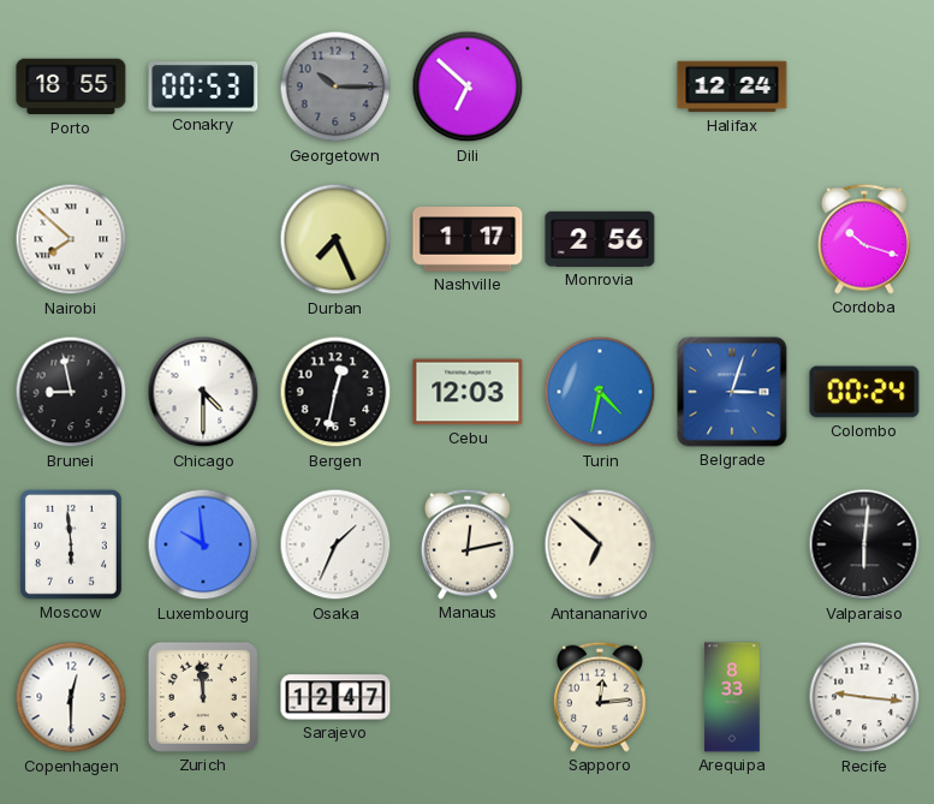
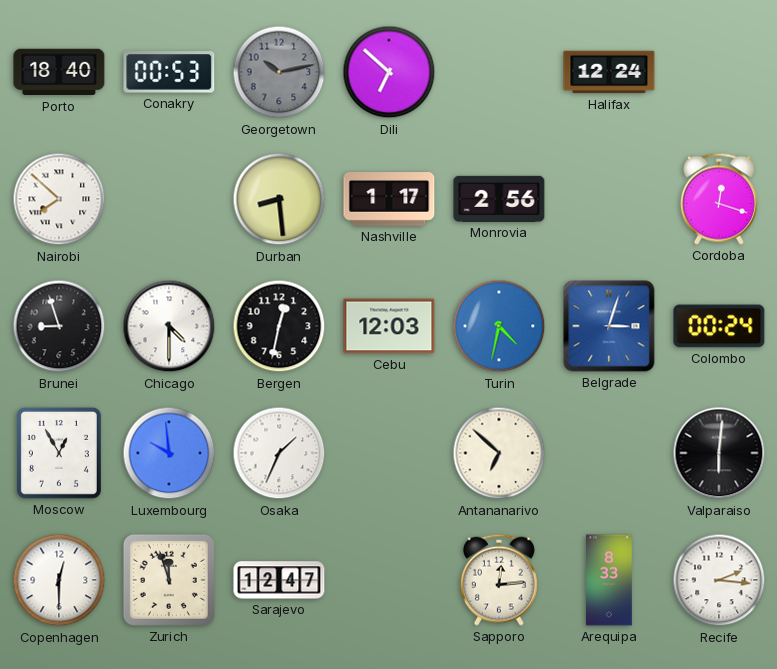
Porto: 18:55 -> 18:40 (59, 72)
Georgetown: 10:15 -> 10:13 (279, 72)
Durban: 7:26 -> 8:29 (279, 199)
Cordoba: 10:18 -> 12:18 (719, 199)
Brunei: 8:58 -> 8:57 (59, 326)
Moscow: 5:59 -> 12:55 (59, 453)
Manaus: 12:13 -> none (468, 544)
Zurich: 11:59 -> 11:57 (169, 580)
Recife: 9:16 -> 2:16 (719, 580)
